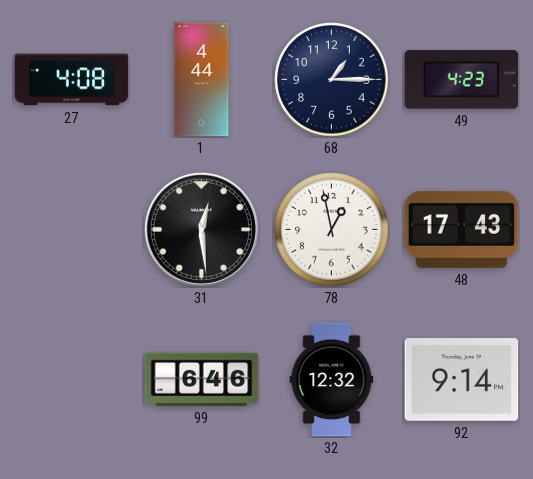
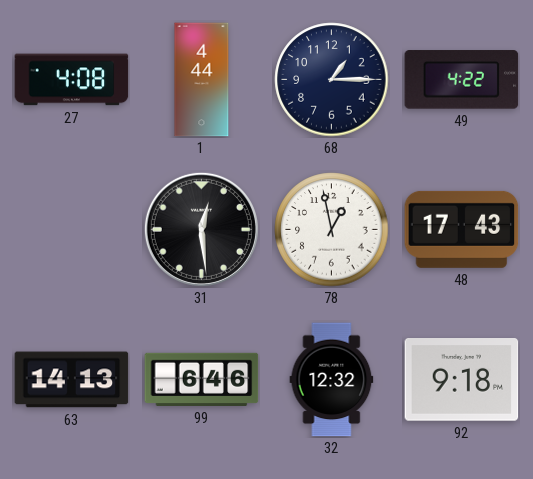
49: 4:23 -> 4:22 (462, 80)
63: none -> 14:13 (72, 380)
92: 9:14 -> 9:18 (462, 380)
